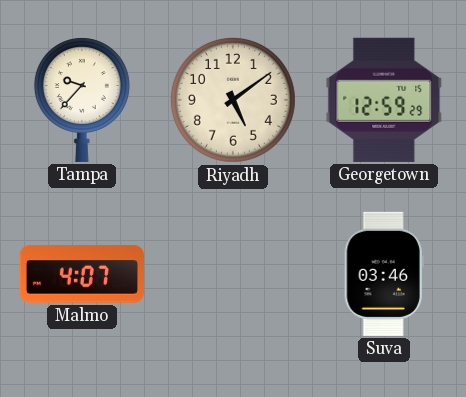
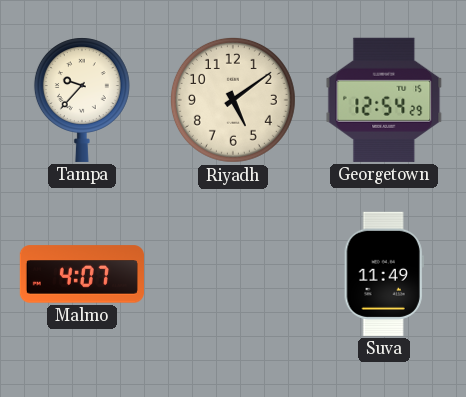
Georgetown: 12:59 -> 12:54 (384, 100)
Suva: 03:46 -> 11:49 (384, 274)
